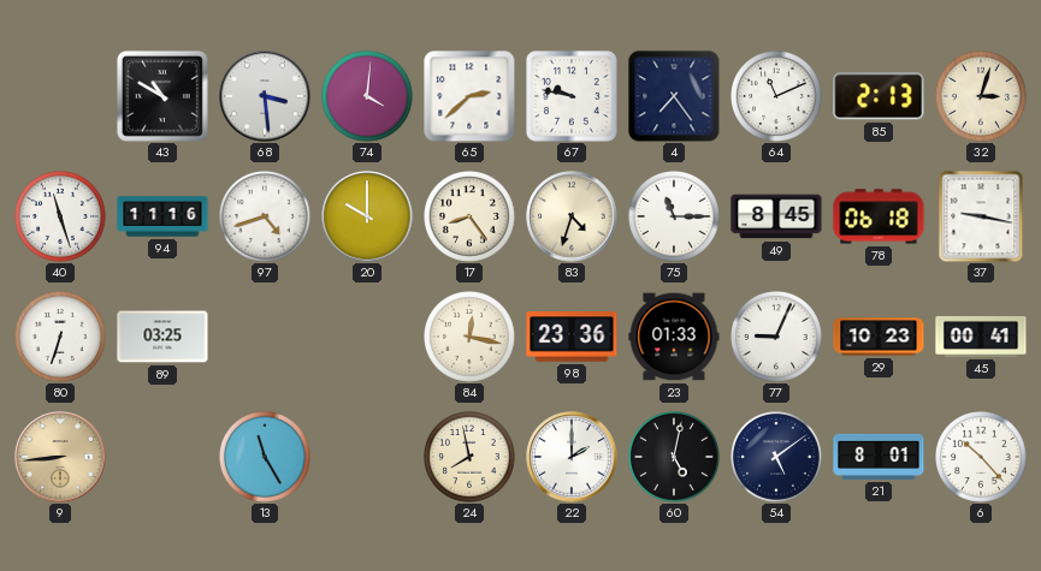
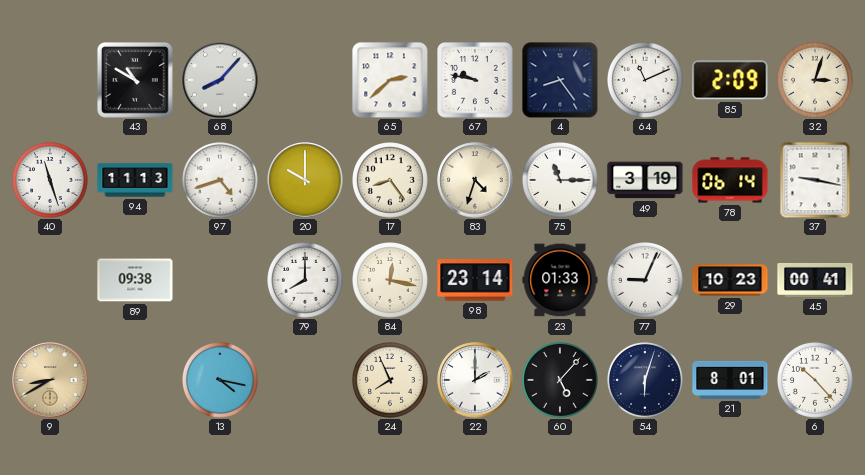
68: 3:29 -> 8:07 (220, 80)
74: 4:01 -> none (368, 97)
4: 7:24 -> 8:24 (560, 80)
85: 2:13 -> 2:09 (730, 80)
94: 11:16 -> 11:13 (135, 180)
49: 8:45 -> 3:19 (645, 180)
78: 06:18 -> 06:14 (730, 180)
80: 6:33 -> none (61, 338)
89: 03:25 -> 09:38 (135, 280)
79: none -> 8:00 (306, 281)
98: 23:36 -> 23:14 (475, 280)
9: 8:44 -> 8:40 (50, 380)
13: 11:25 -> 4:17 (221, 381)
24: 7:58 -> 7:56 (391, 381)
60: 5:02 -> 5:07 (561, 381)
54: 5:09 -> 6:03 (646, 381)
